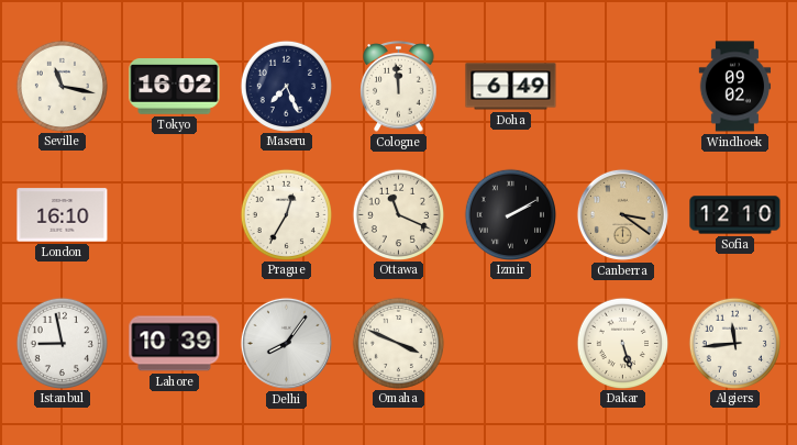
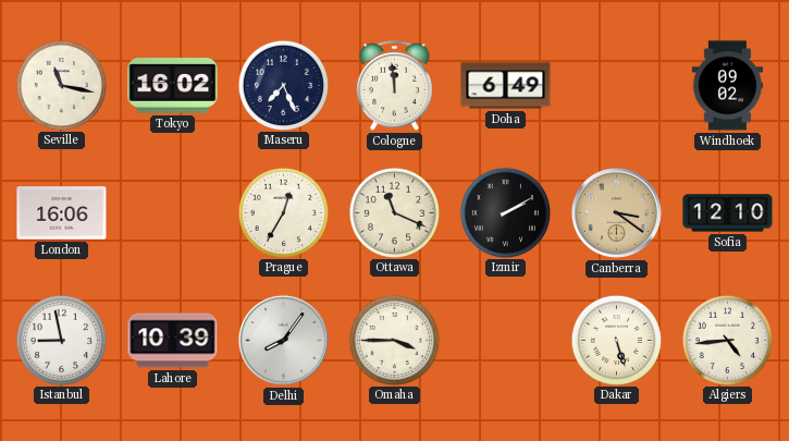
London: 16:10 -> 16:06 (62, 213)
Omaha: 3:49 -> 3:45 (394, 340)
Algiers: 11:44 -> 4:44 (727, 340)
